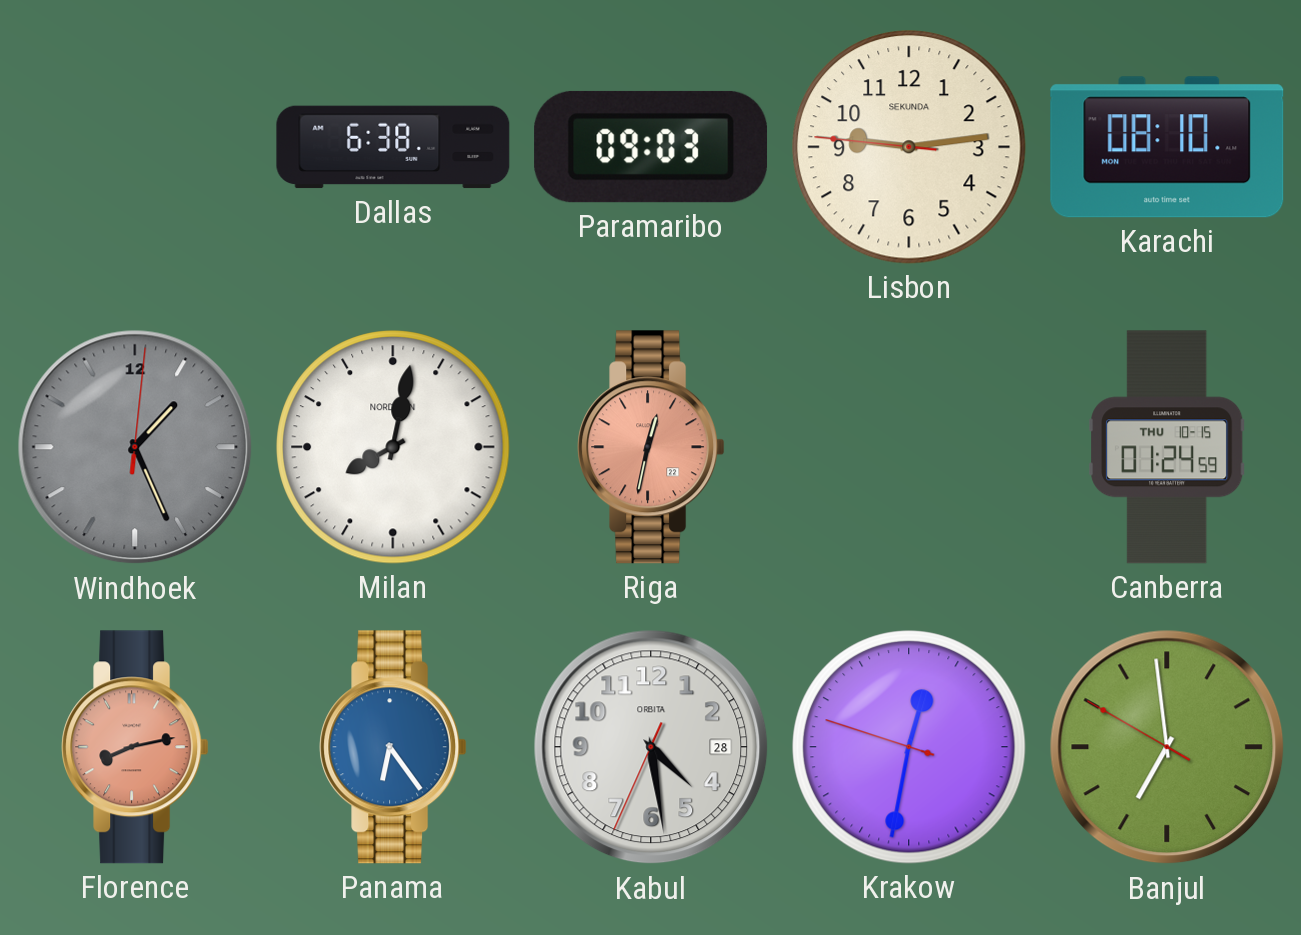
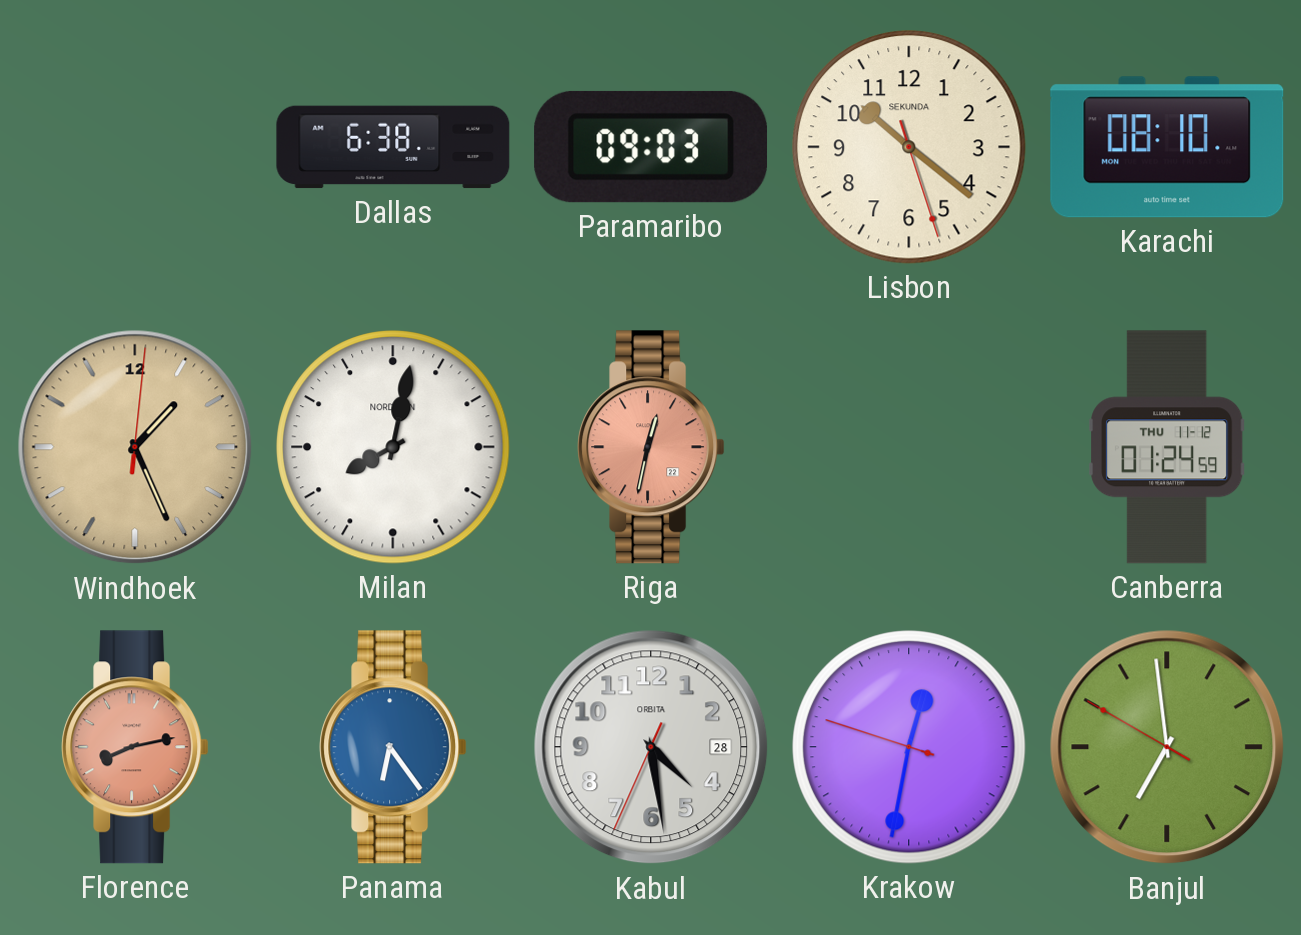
Lisbon: 9:13 -> 10:21 (909, 147)
Windhoek dial: grey -> champagne (135, 447)
Canberra date: THU 10-15 -> THU 11-12 (1167, 447)
